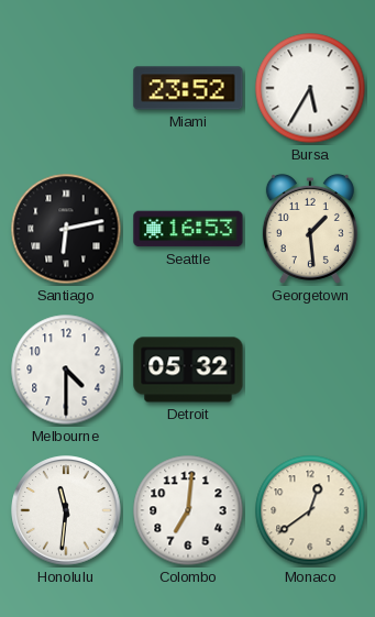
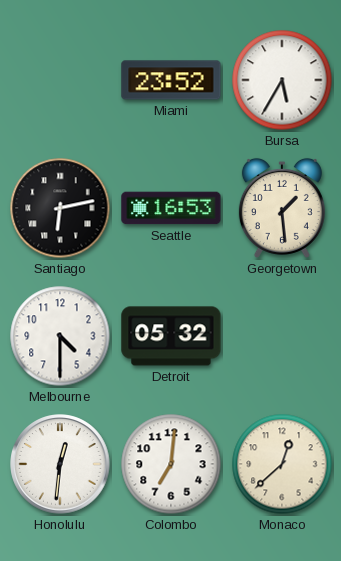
Honolulu: 11:31 -> 12:31 (60, 464)
Monaco: 12:39 -> 12:38 (282, 464)
